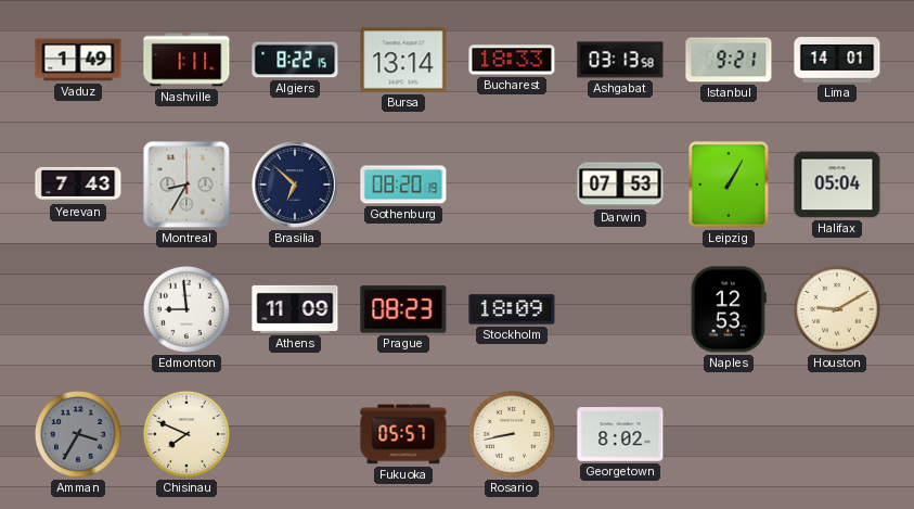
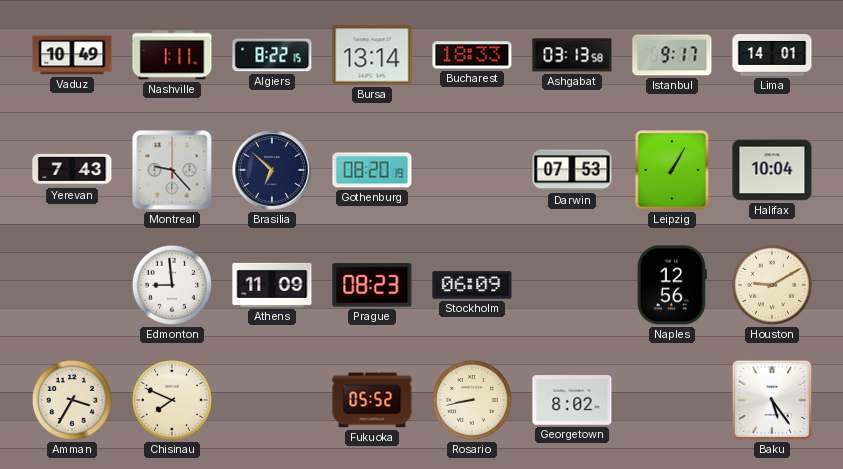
Vaduz: 1:49 -> 10:49 (72, 55)
Istanbul: 9:21 -> 9:17 (672, 55)
Montreal: 8:35 -> 9:23 (172, 170)
Halifax: 05:04 -> 10:04 (772, 170)
Stockholm: 18:09 -> 06:09 (472, 285)
Naples: 12:53 -> 12:56 (672, 285)
Amman dial: grey -> cream (72, 400)
Fukuoka: 05:57 -> 05:52 (372, 400)
Baku: none -> 5:24 (772, 400)
